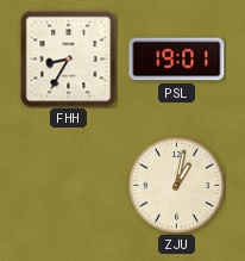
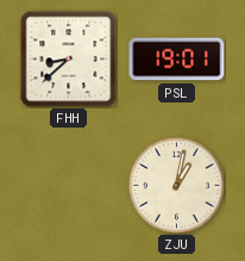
FHH: 8:35 -> 8:38 (69, 60)
